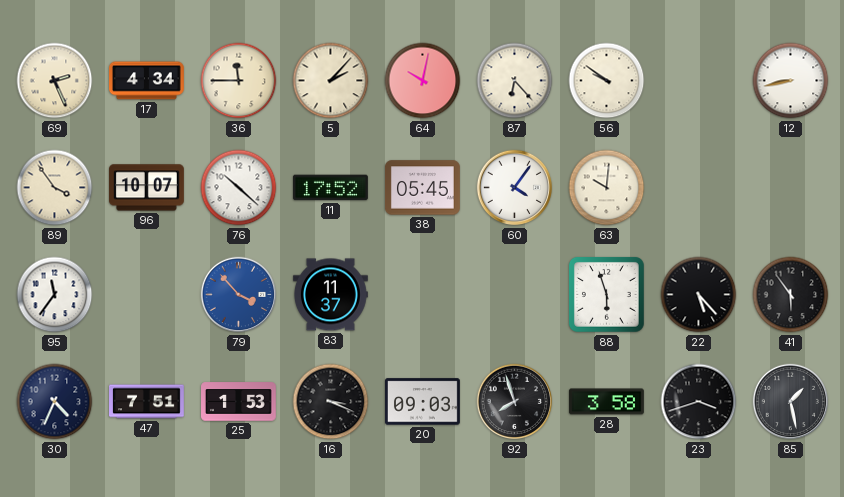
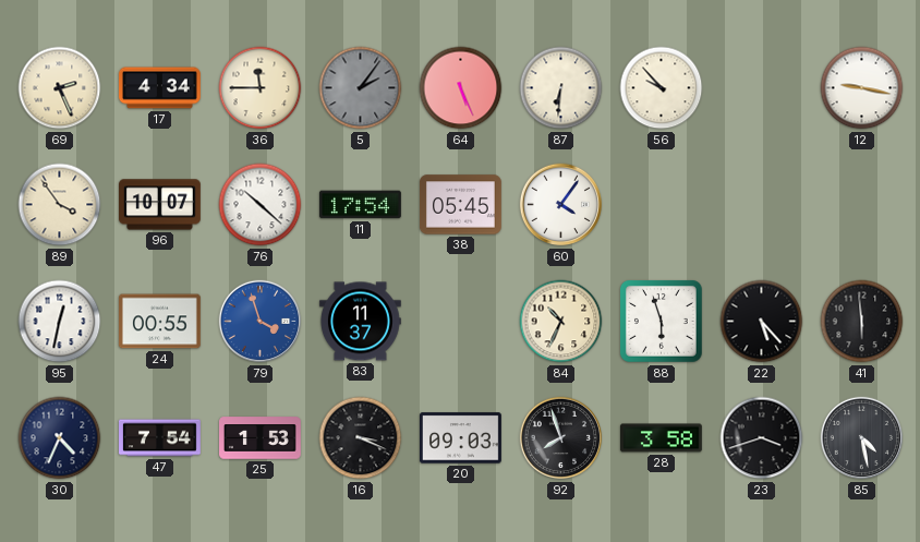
5: 2:07 -> 2:06 (361, 88)
5 dial: cream -> grey (361, 88)
64: 10:02 -> 5:26 (461, 88)
87: 6:23 -> 6:31 (561, 88)
56: 9:51 -> 9:53 (662, 88)
12: 8:43 -> 9:17 (862, 88)
11: 17:52 -> 17:54 (360, 205)
63: 10:01 -> none (607, 188)
95: 11:36 -> 12:32 (60, 322)
24: none -> 00:55 (159, 322)
79: 3:53 -> 3:57 (261, 322)
84: none -> 10:34 (561, 322)
41: 5:54 -> 5:59 (862, 322)
47: 7:51 -> 7:54 (160, 438)
85: 1:28 -> 4:28 (862, 438)
